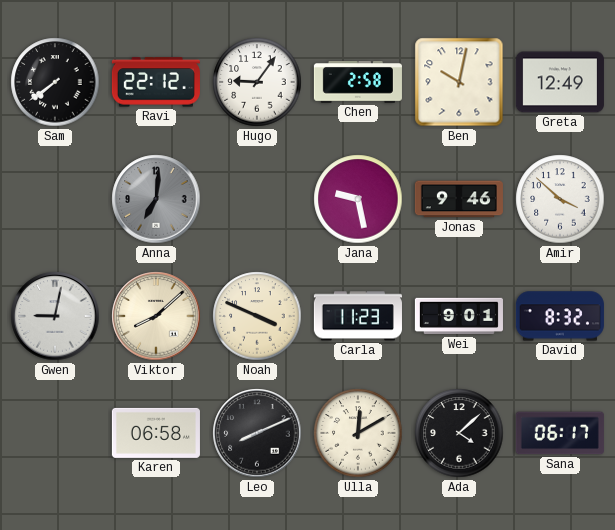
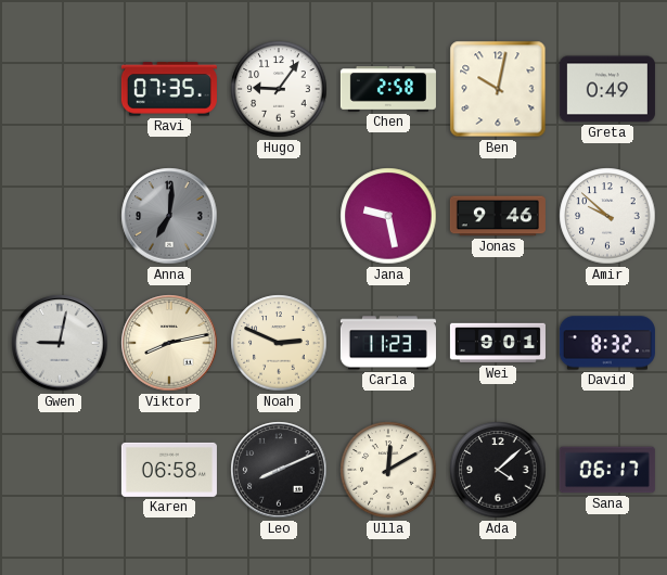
Sam: 7:39 -> none (55, 82)
Ravi: 22:12 -> 07:35 (169, 89)
Greta: 12:49 -> 0:49 (607, 89)
Amir: 3:52 -> 9:52 (607, 216)
Viktor: 8:08 -> 8:13 (169, 343)
Noah: 3:49 -> 2:49 (279, 343)
